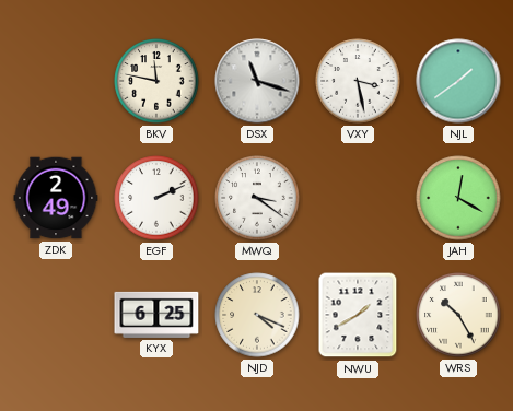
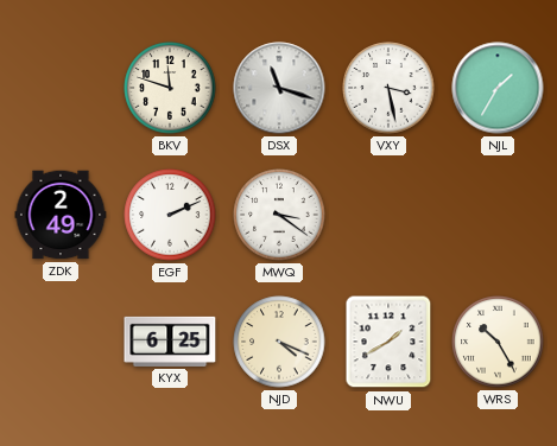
BKV: 11:47 -> 11:48 (170, 88)
NJL: 1:39 -> 1:35 (498, 88)
JAH: 12:20 -> none (458, 198)
